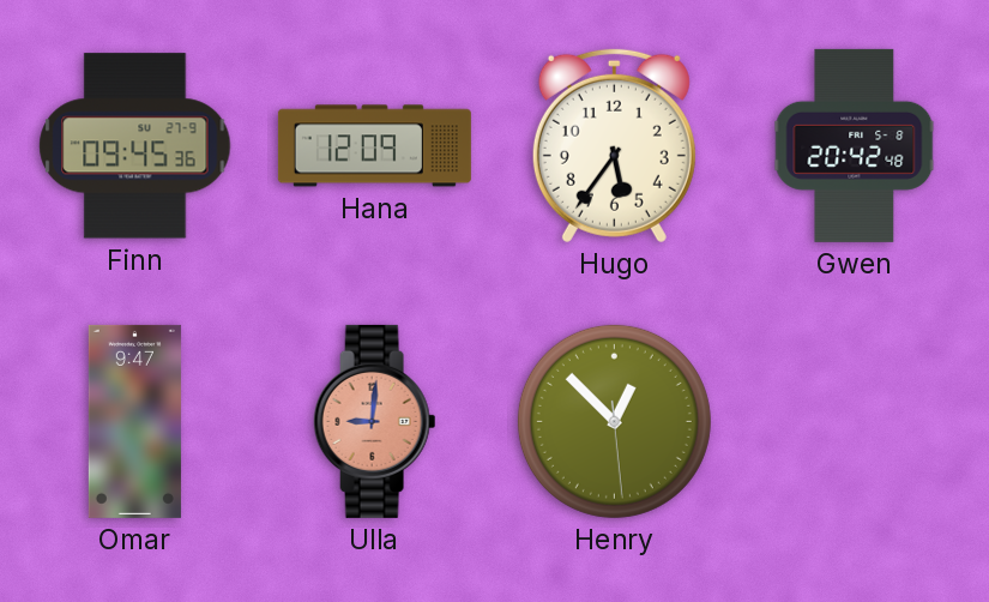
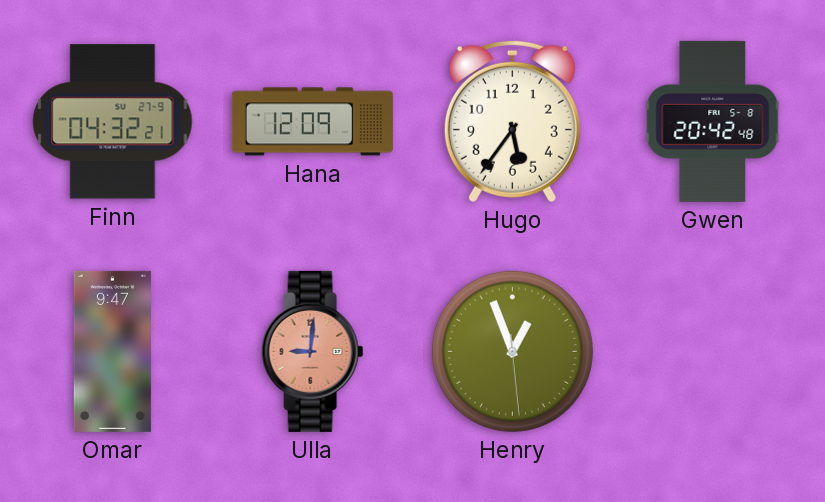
Finn: 09:45 -> 04:32 (113, 122)
Henry: 12:52 -> 12:56 (512, 351)
